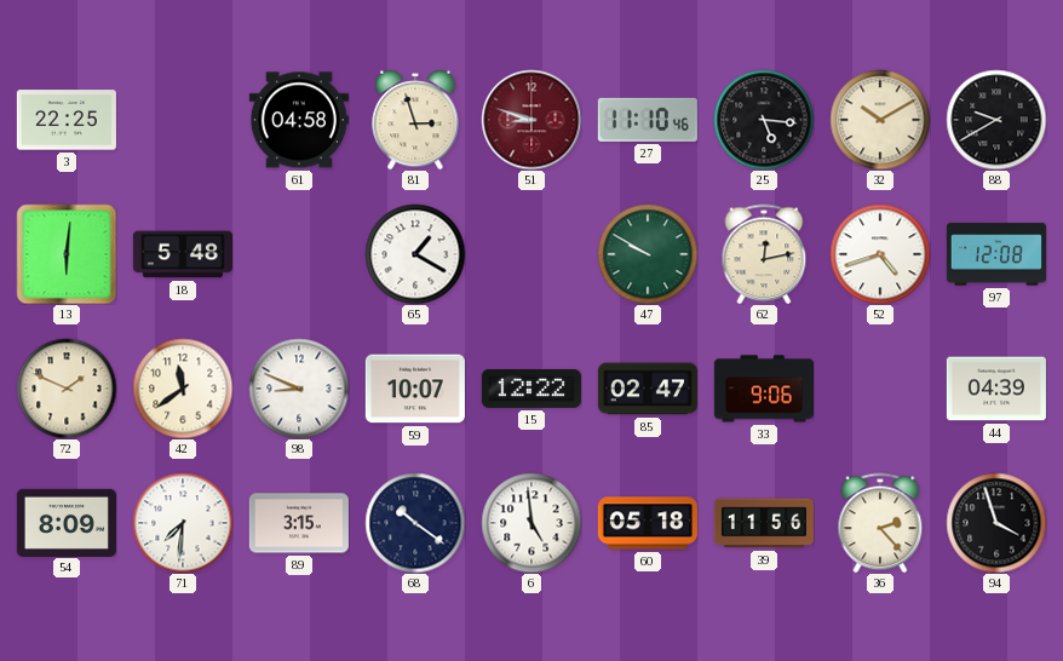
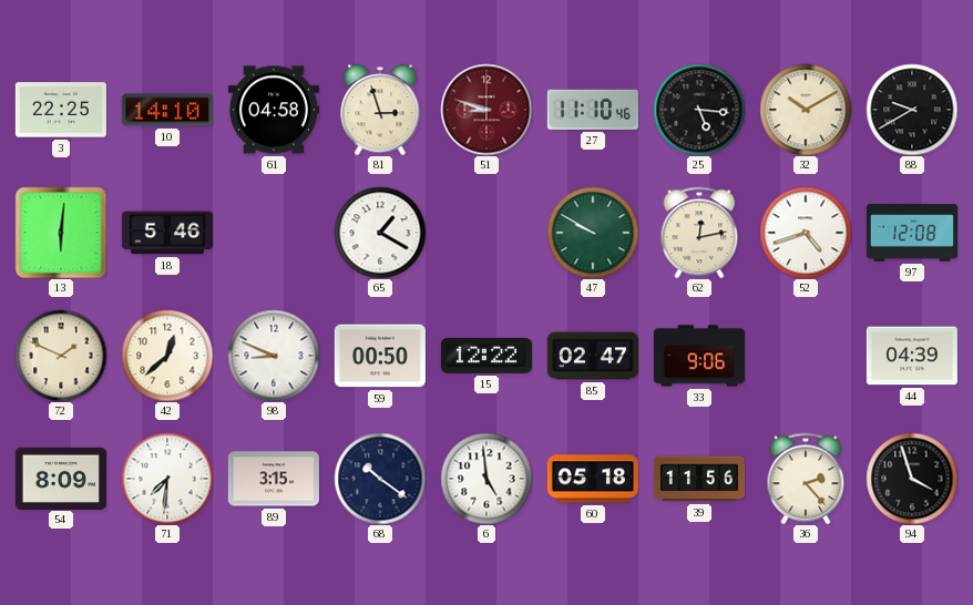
10: none -> 14:10 (167, 110)
18: 5:48 -> 5:46 (167, 233)
42: 11:39 -> 12:38 (167, 356)
59: 10:07 -> 00:50 (380, 356)
